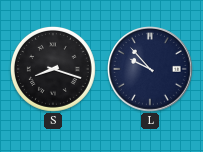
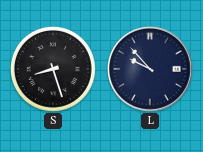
S: 8:18 -> 8:27 (53, 69)
